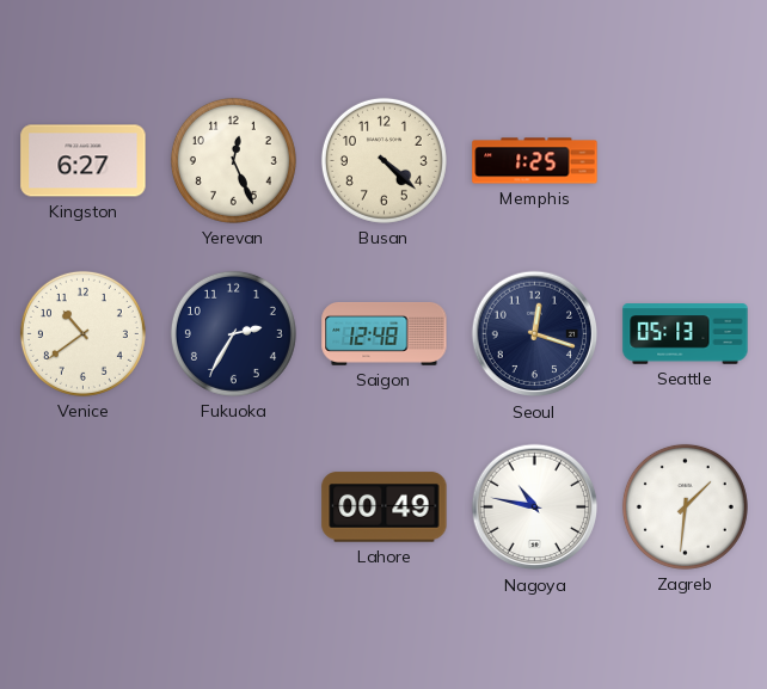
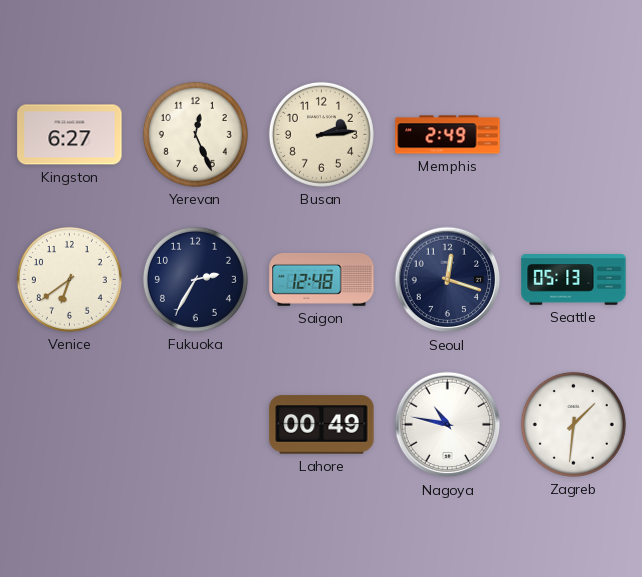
Busan: 4:22 -> 2:14 (321, 134)
Memphis: 1:25 -> 2:49 (448, 135)
Venice: 10:39 -> 6:39 (69, 279)
